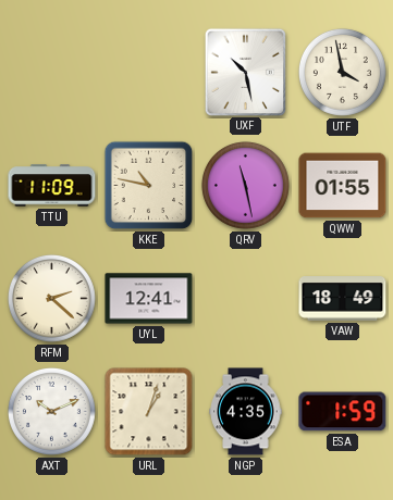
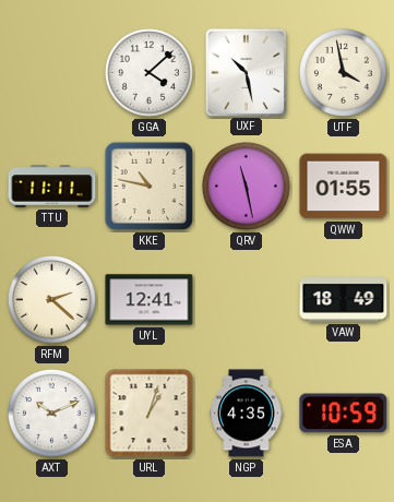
GGA: none -> 4:08 (148, 72)
TTU: 11:09 -> 11:11 (52, 187)
ESA: 1:59 -> 10:59 (344, 414)
